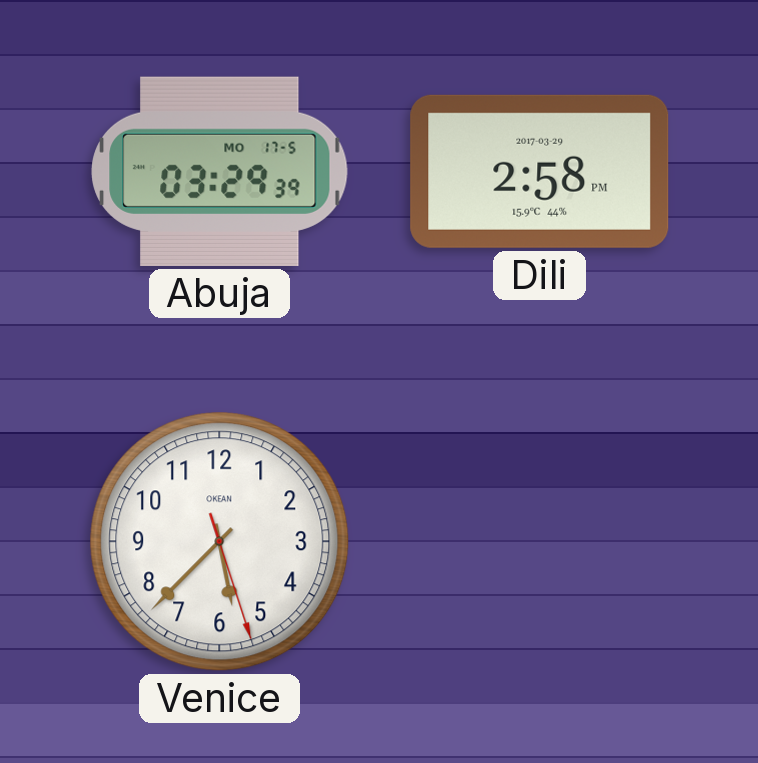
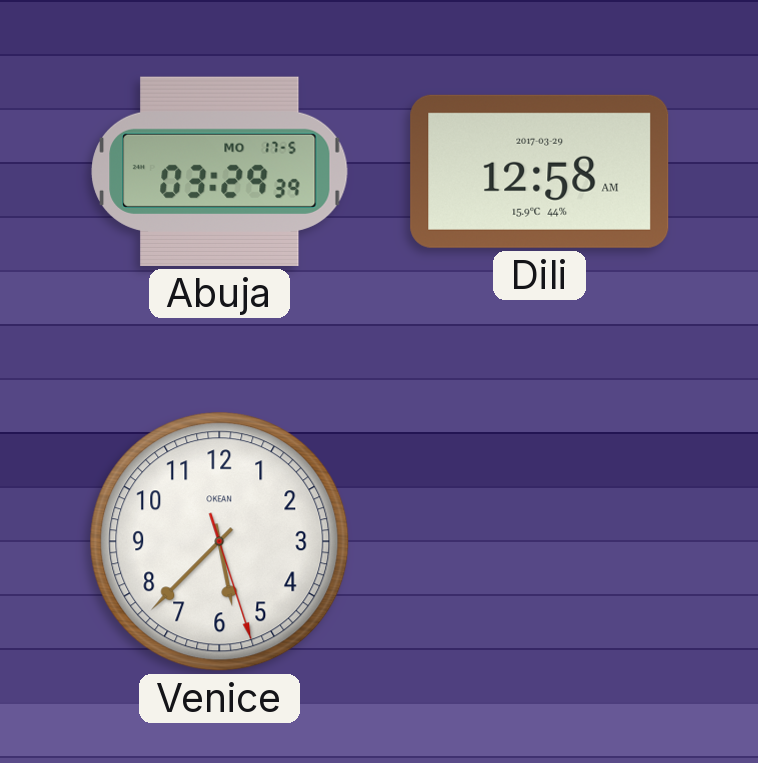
Dili: 2:58 -> 12:58 (540, 171)
